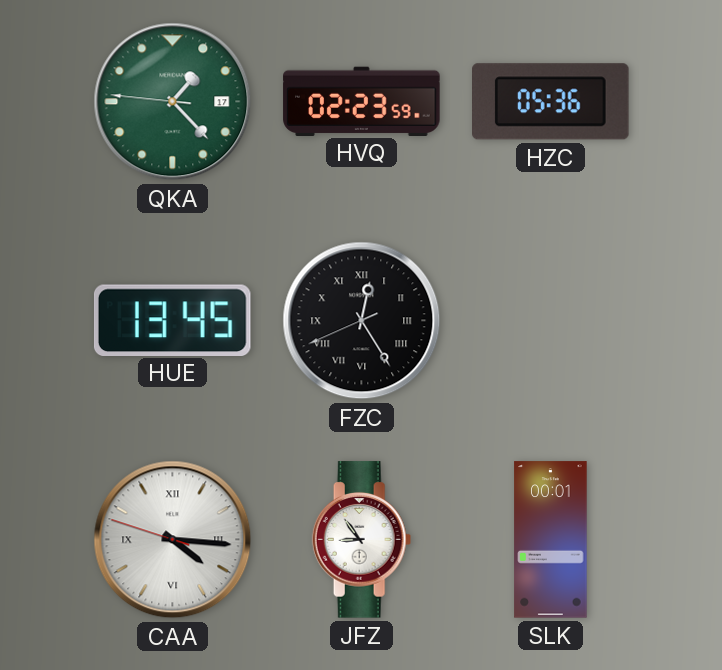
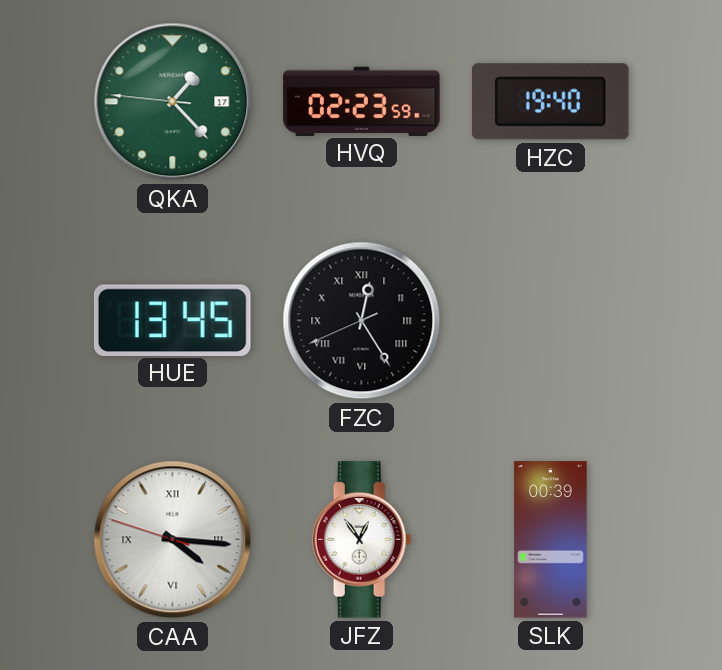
HZC: 05:36 -> 19:40 (551, 102)
JFZ: 8:54 -> 12:54 (362, 540)
SLK: 00:01 -> 00:39 (551, 540)
